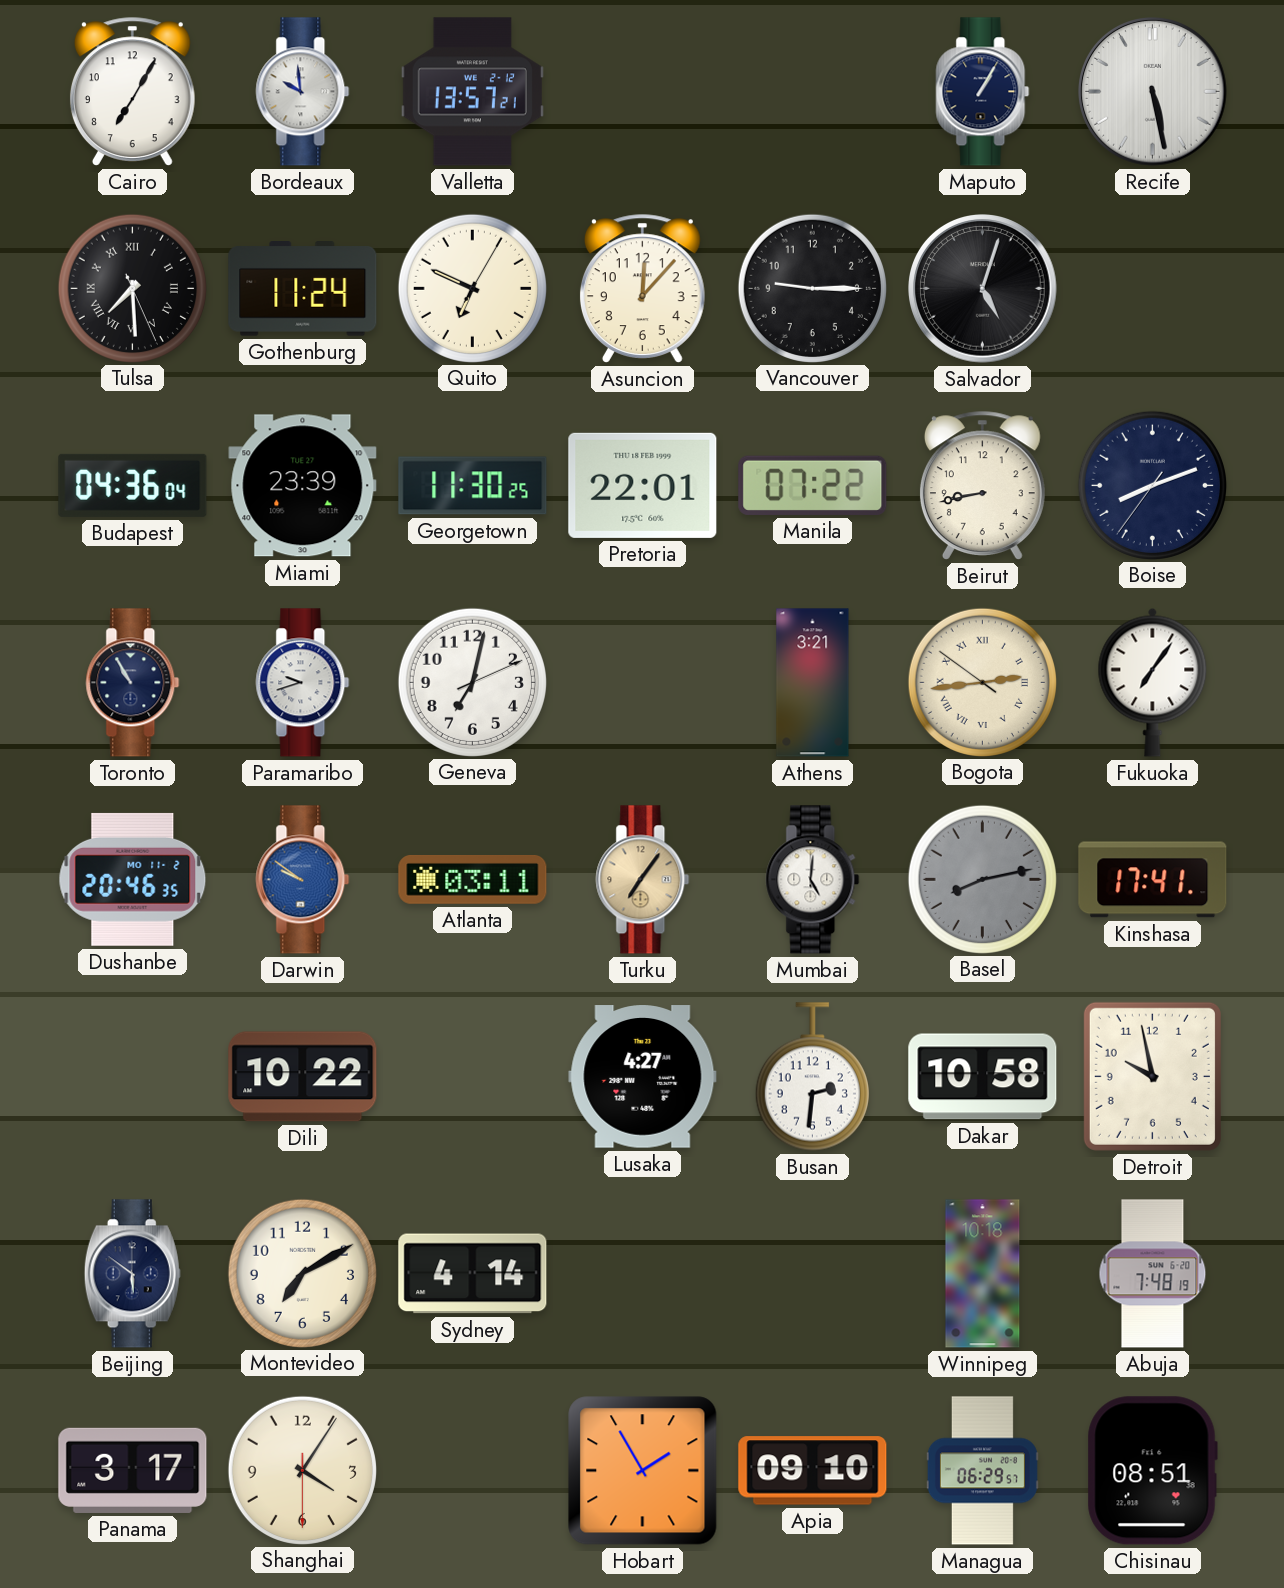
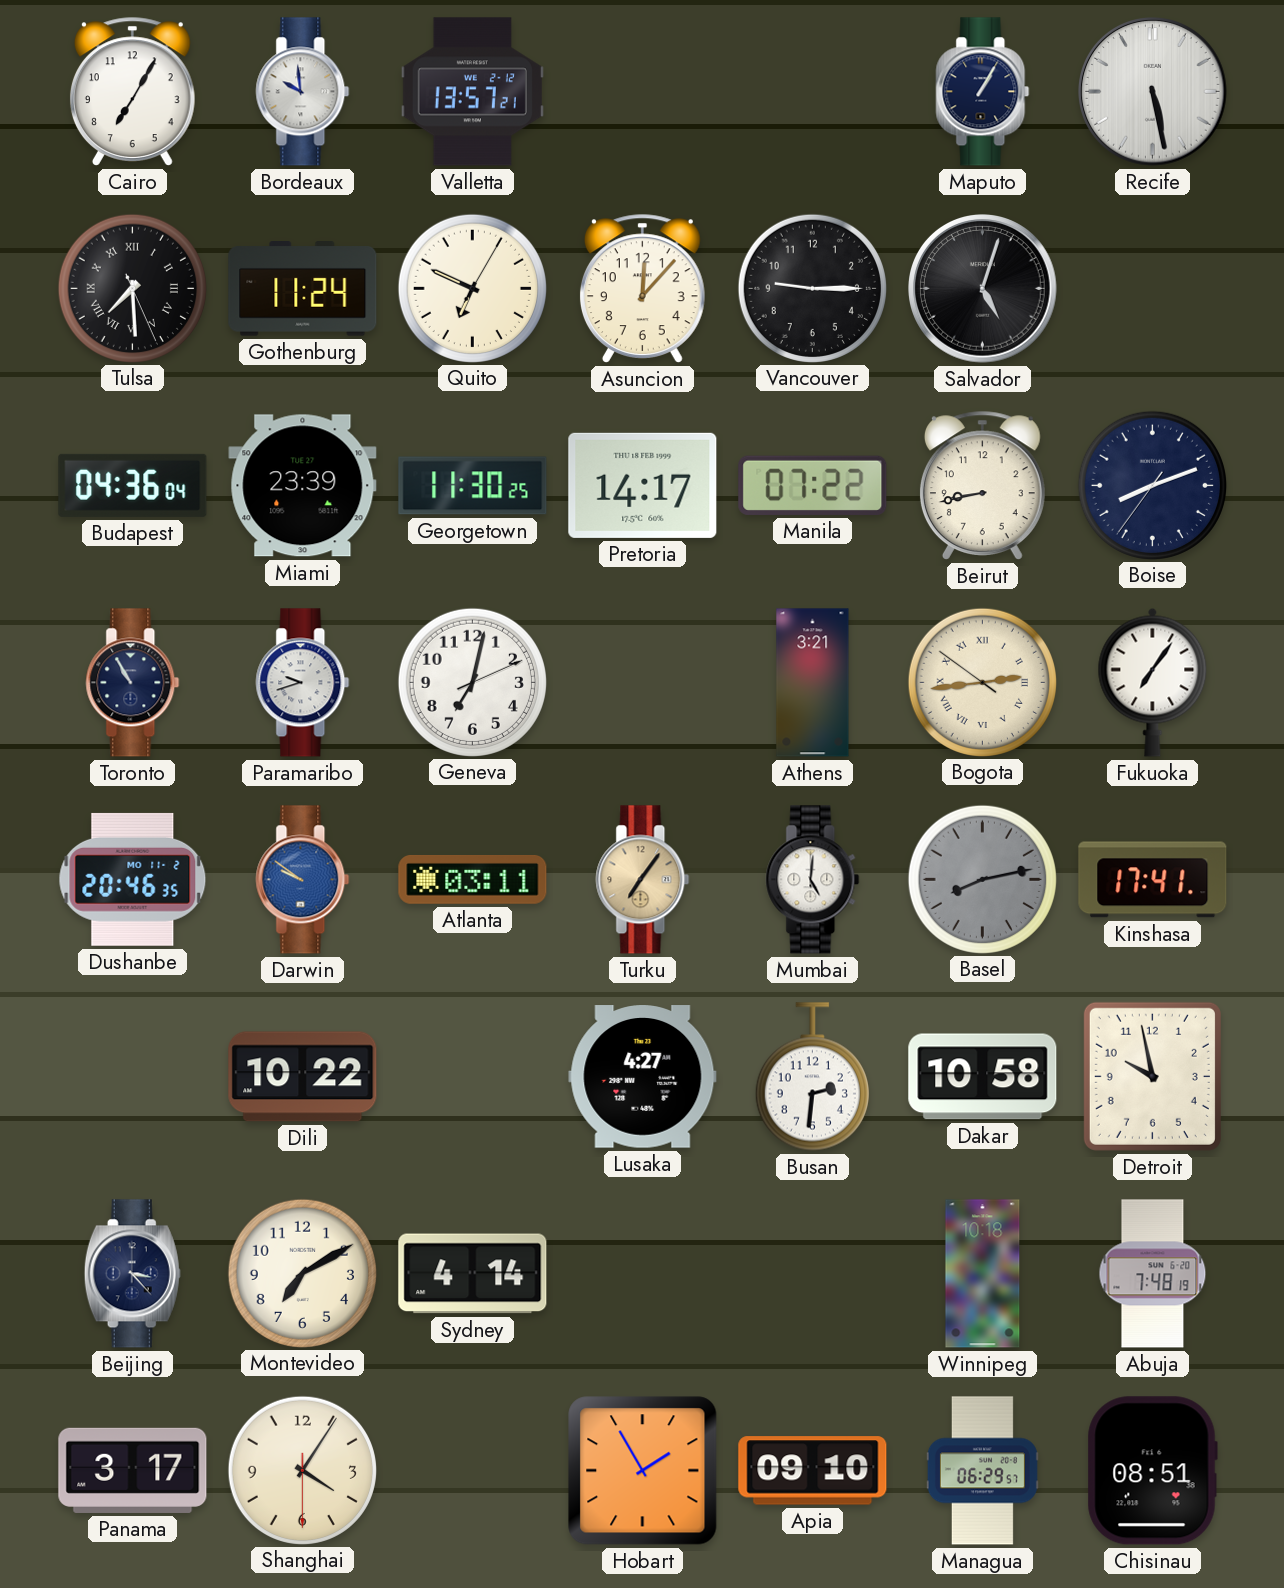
Pretoria: 22:01 -> 14:17 (643, 485)
Beijing: 5:51 -> 3:23 (132, 1274)
